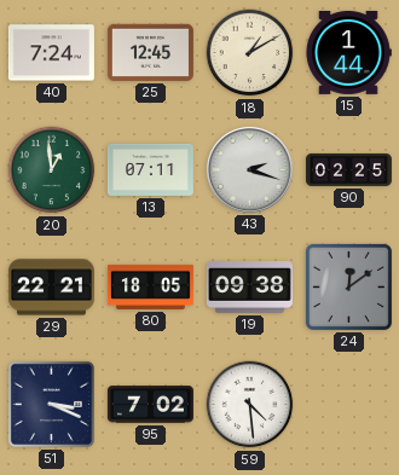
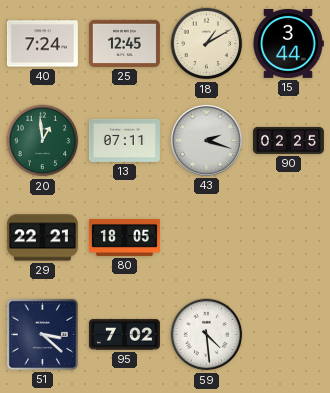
15: 1:44 -> 3:44 (289, 43)
19: 09:38 -> none (249, 288)
24: 12:09 -> none (348, 286)
51: 3:19 -> 3:22 (42, 334)
